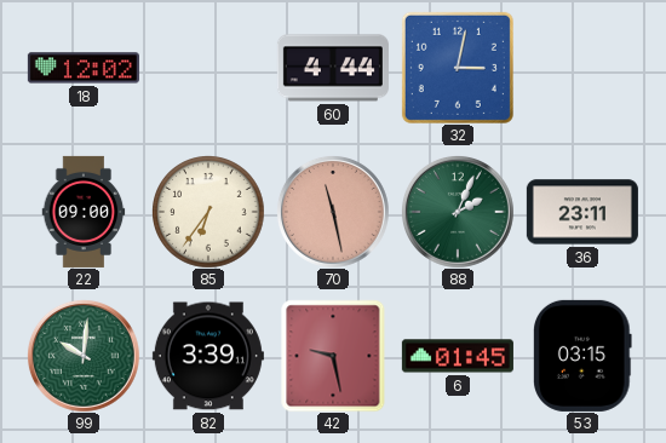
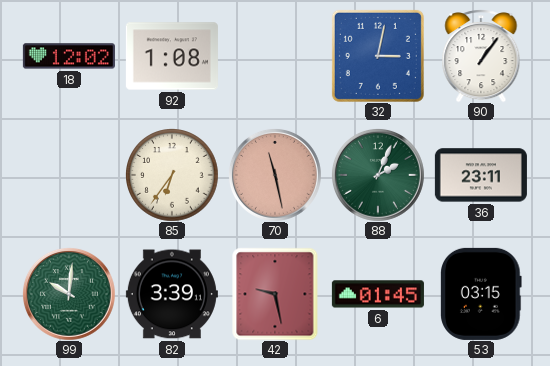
92: none -> 1:08 (172, 56)
60: 4:44 -> none (333, 68)
90: none -> 1:06 (481, 56)
22: 09:00 -> none (84, 212)
